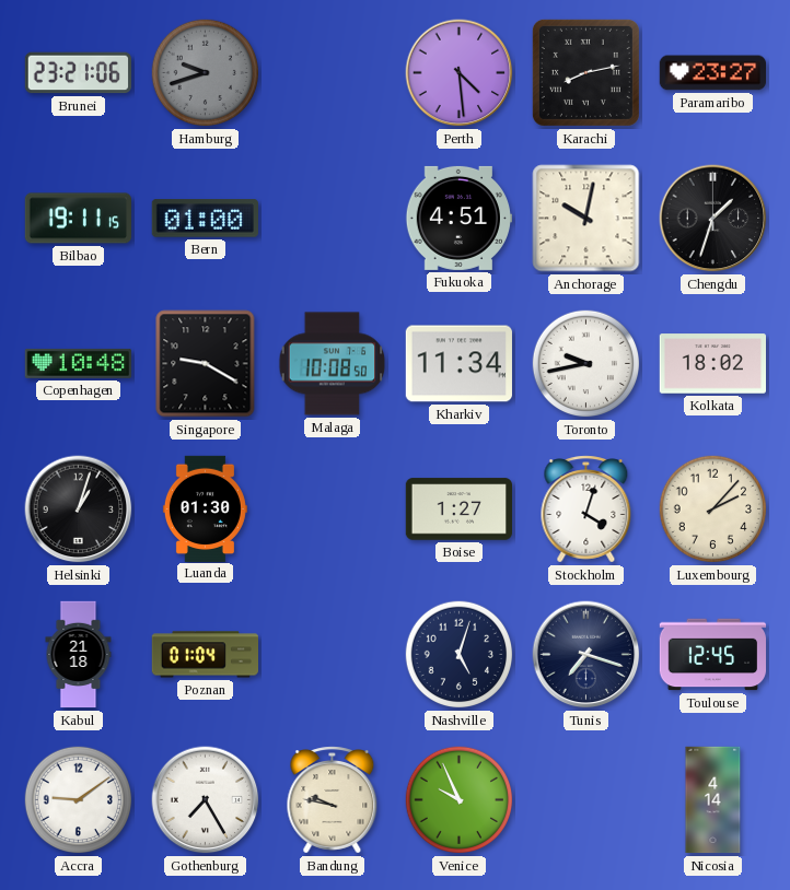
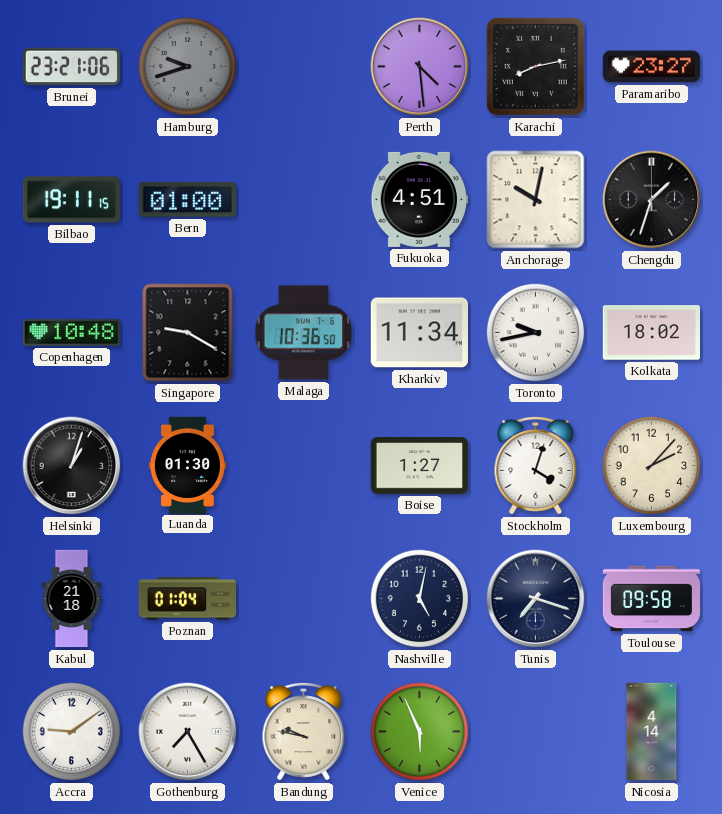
Malaga: 10:08 -> 10:36 (304, 333)
Nashville: 5:03 -> 5:02 (420, 599)
Toulouse: 12:45 -> 09:58 (652, 599)
Venice: 9:56 -> 5:56 (420, 732)
